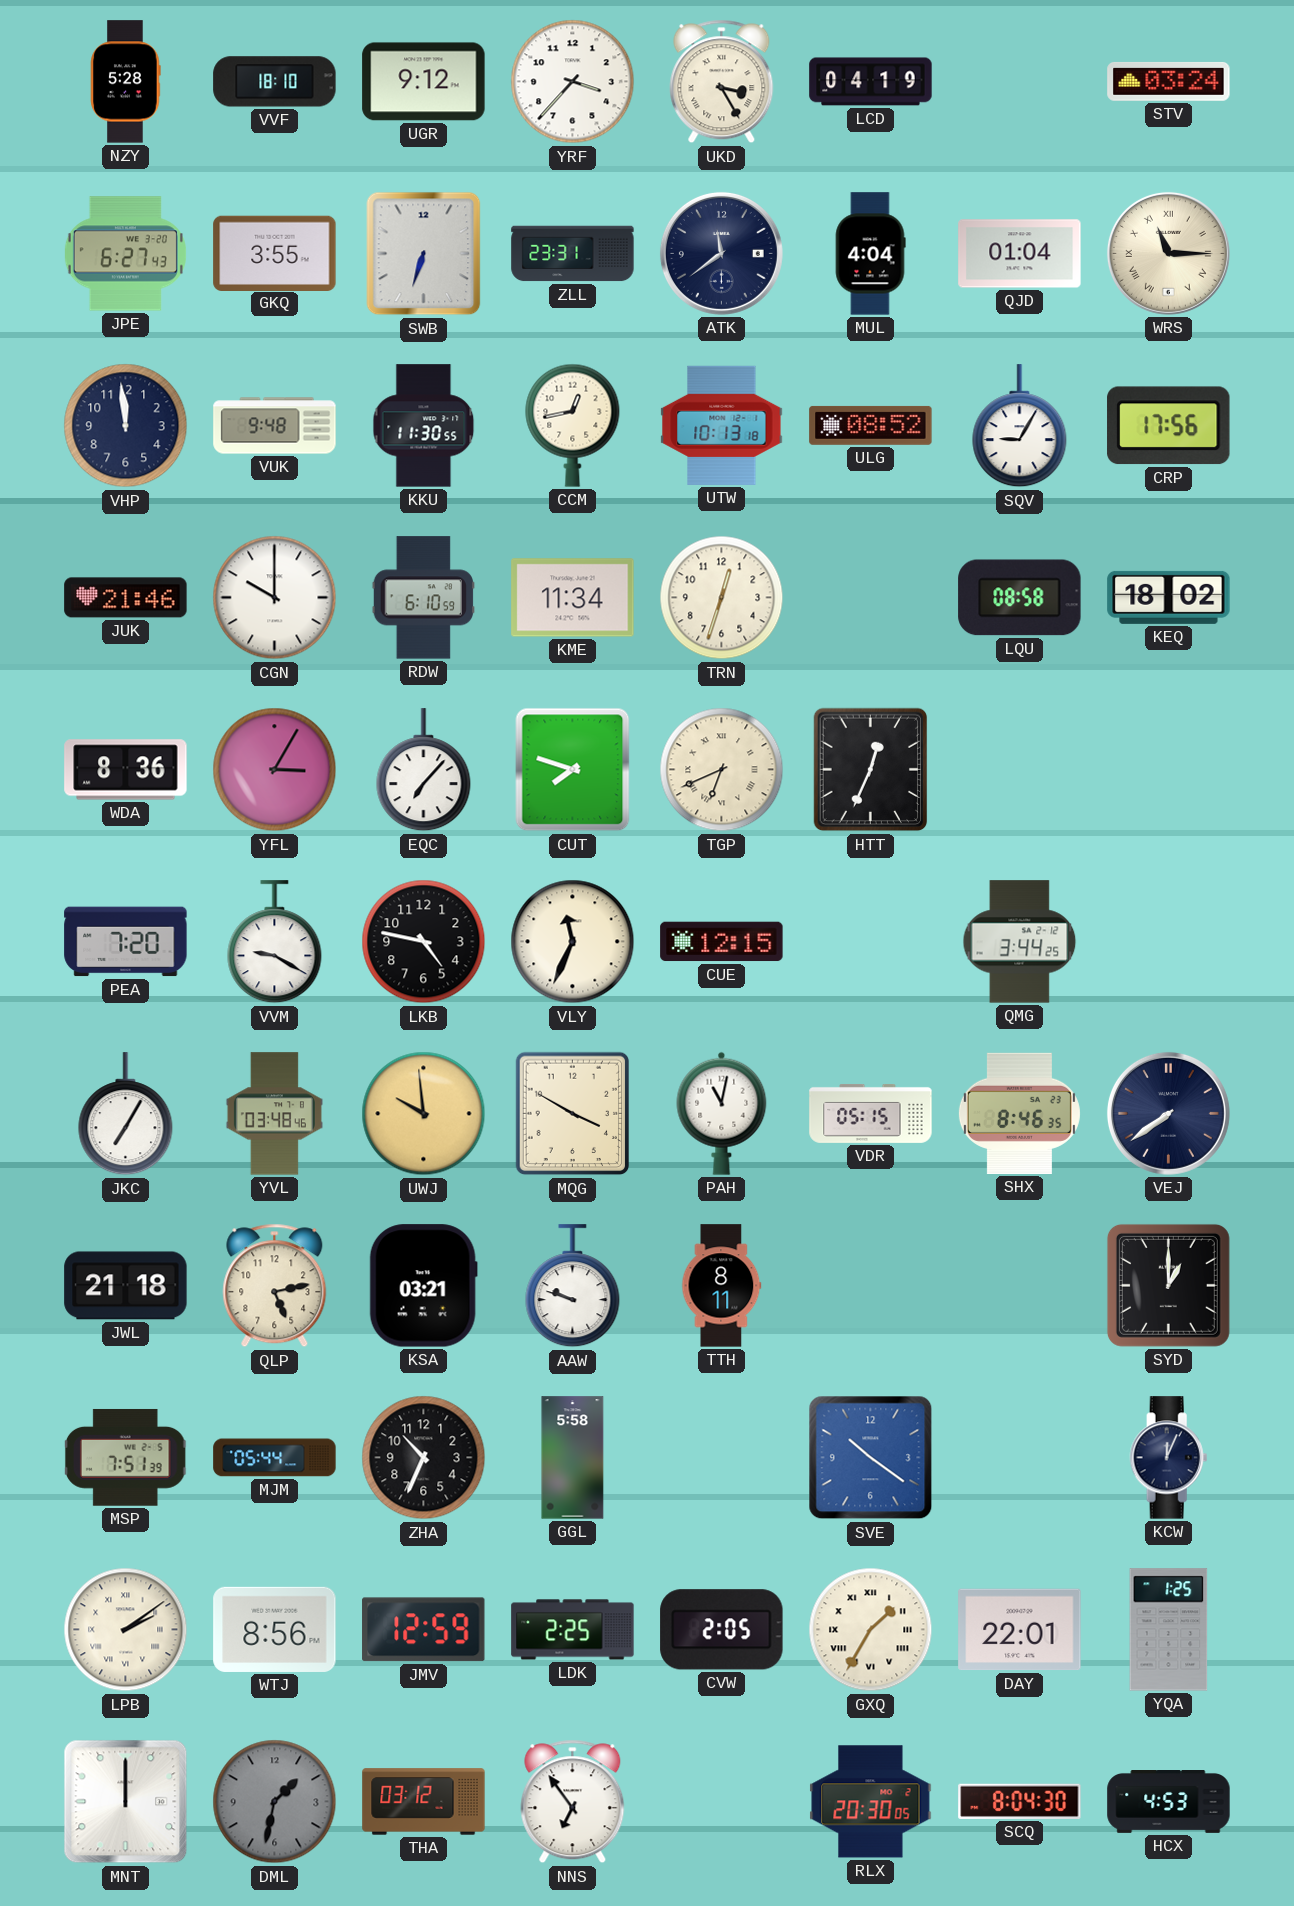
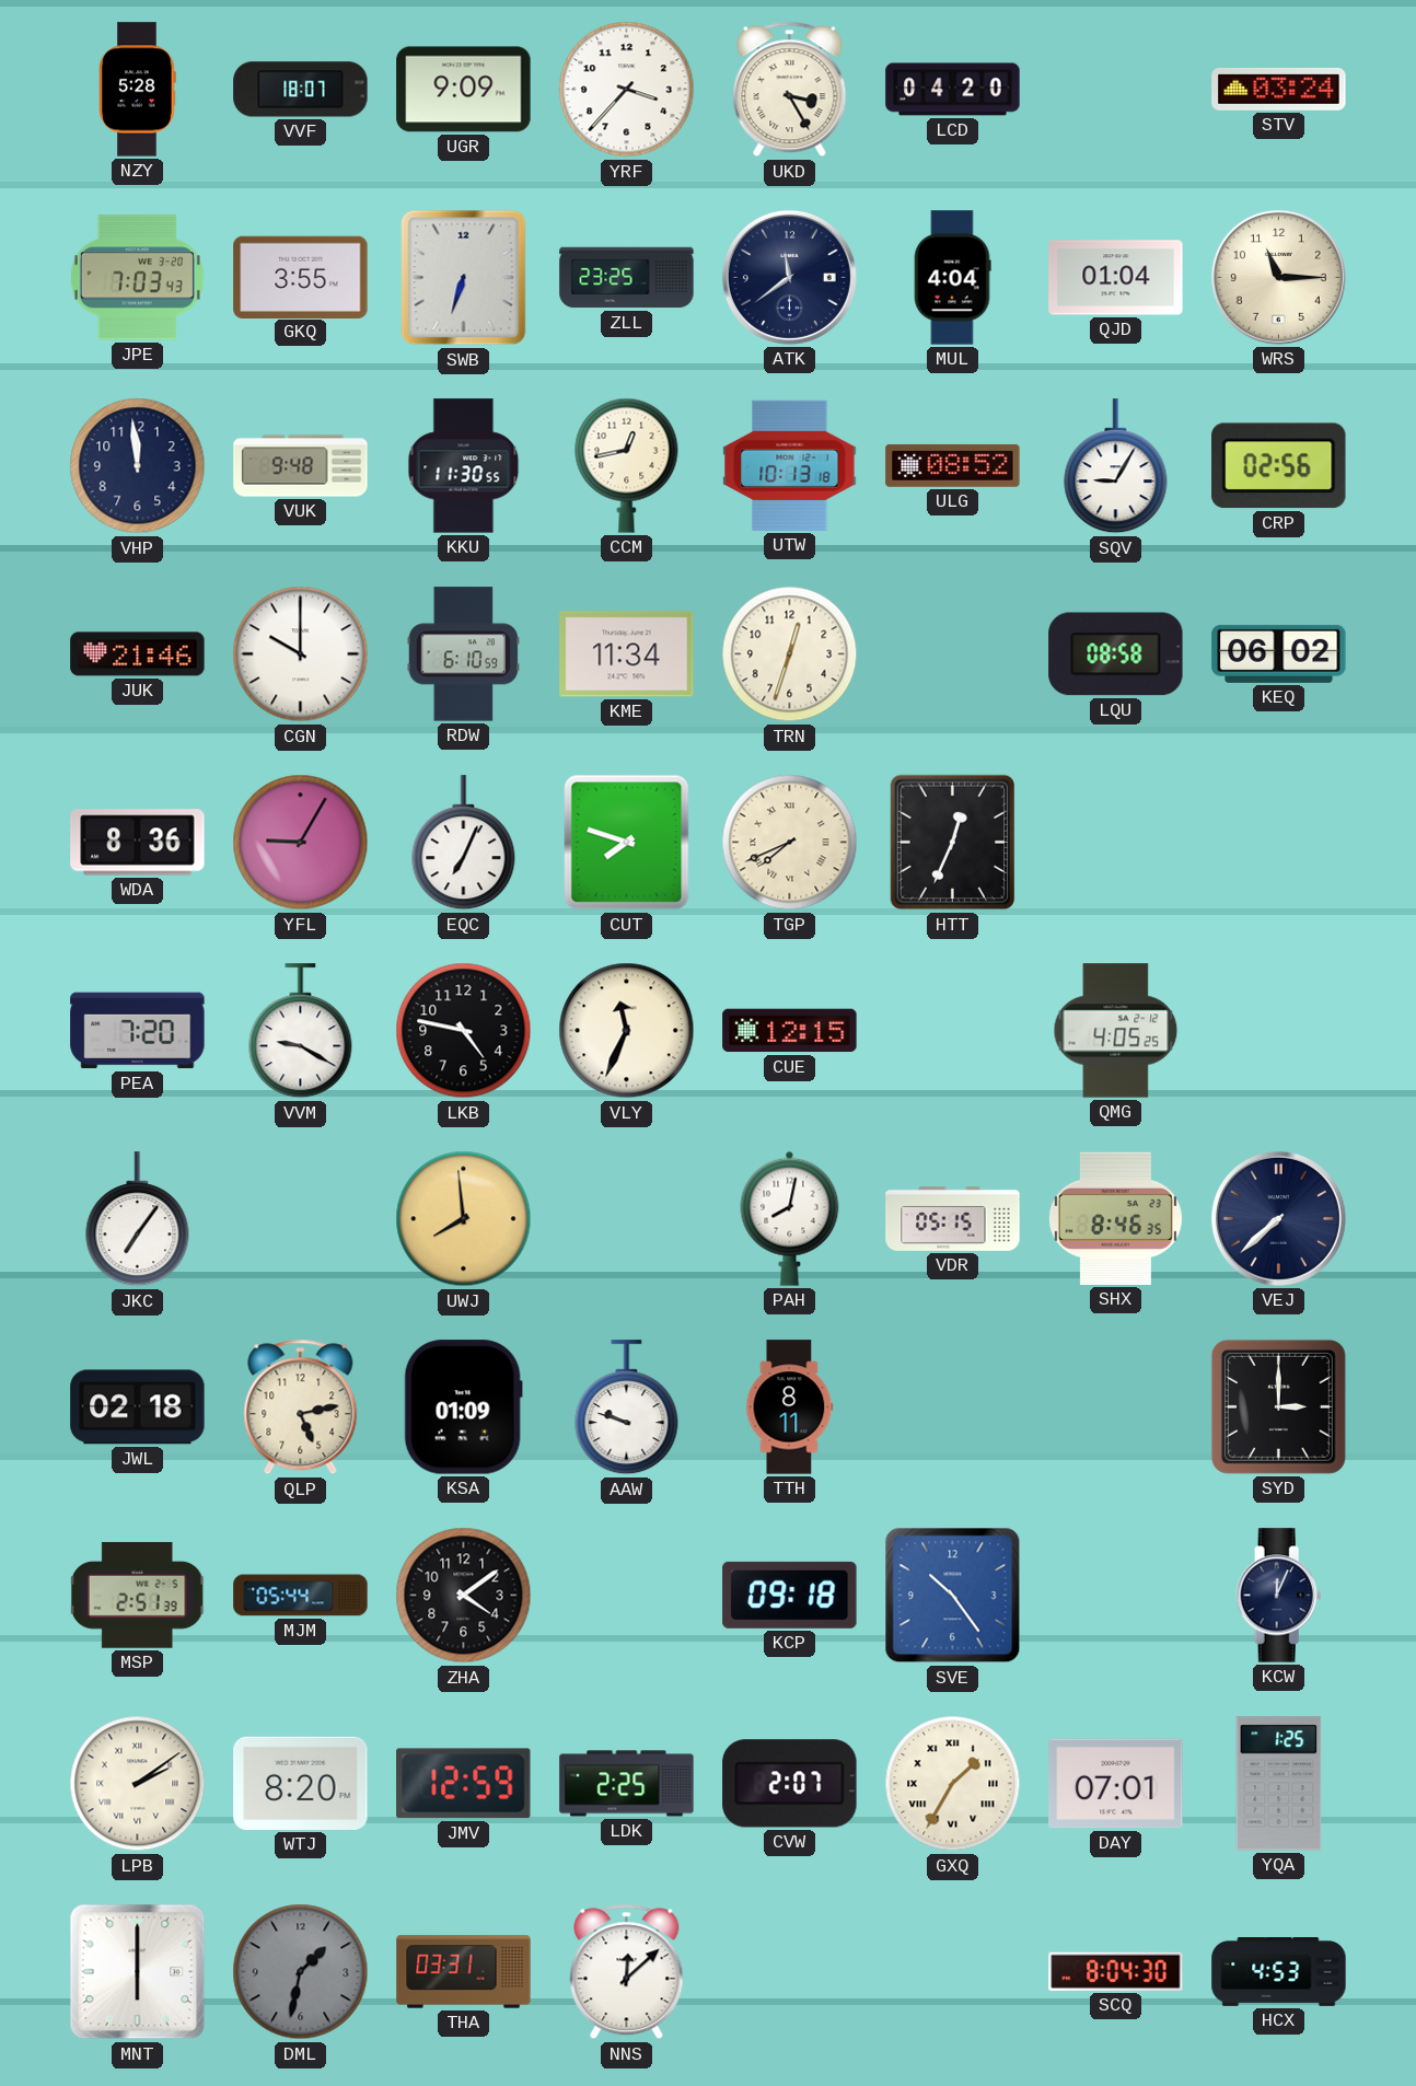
VVF: 18:10 -> 18:07 (301, 90)
UGR: 9:12 -> 9:09 (464, 90)
LCD: 04:19 -> 04:20 (953, 90)
JPE: 6:27 -> 7:03 (137, 278)
ZLL: 23:31 -> 23:25 (627, 278)
WRS numerals: Roman -> Arabic (1278, 277)
CRP: 17:56 -> 02:56 (1279, 466)
KEQ: 18:02 -> 06:02 (1279, 653)
YFL: 3:05 -> 9:05 (301, 843)
EQC: 7:07 -> 7:04 (464, 843)
TGP: 6:41 -> 7:41 (790, 843)
QMG: 3:44 -> 4:05 (1116, 1031)
JKC: 7:05 -> 7:06 (138, 1219)
YVL: 03:48 -> none (274, 1114)
UWJ: 9:59 -> 7:59 (464, 1219)
MQG: 3:50 -> none (573, 1114)
PAH: 11:02 -> 8:02 (790, 1218)
VEJ: 7:39 -> 7:38 (1278, 1218)
JWL: 21:18 -> 02:18 (138, 1407)
KSA: 03:21 -> 01:09 (463, 1407)
SYD: 1:00 -> 3:00 (1278, 1406)
MSP: 7:51 -> 2:51 (138, 1596)
ZHA: 10:34 -> 4:09 (464, 1596)
GGL: 5:58 -> none (573, 1458)
KCP: none -> 09:18 (790, 1595)
SVE: 10:21 -> 10:24 (953, 1596)
WTJ: 8:56 -> 8:20 (301, 1783)
CVW: 2:05 -> 2:07 (790, 1784)
DAY: 22:01 -> 07:01 (1116, 1784)
MNT: 12:00 -> 6:00 (138, 1972)
THA: 03:12 -> 03:31 (464, 1972)
NNS: 6:54 -> 12:08 (627, 1972)
RLX: 20:30 -> none (871, 1802)
